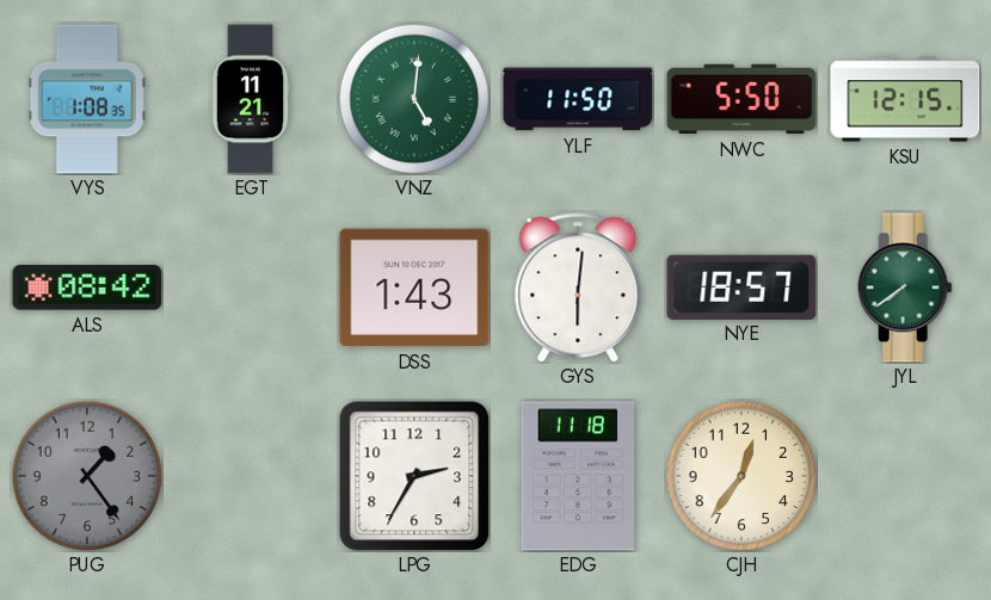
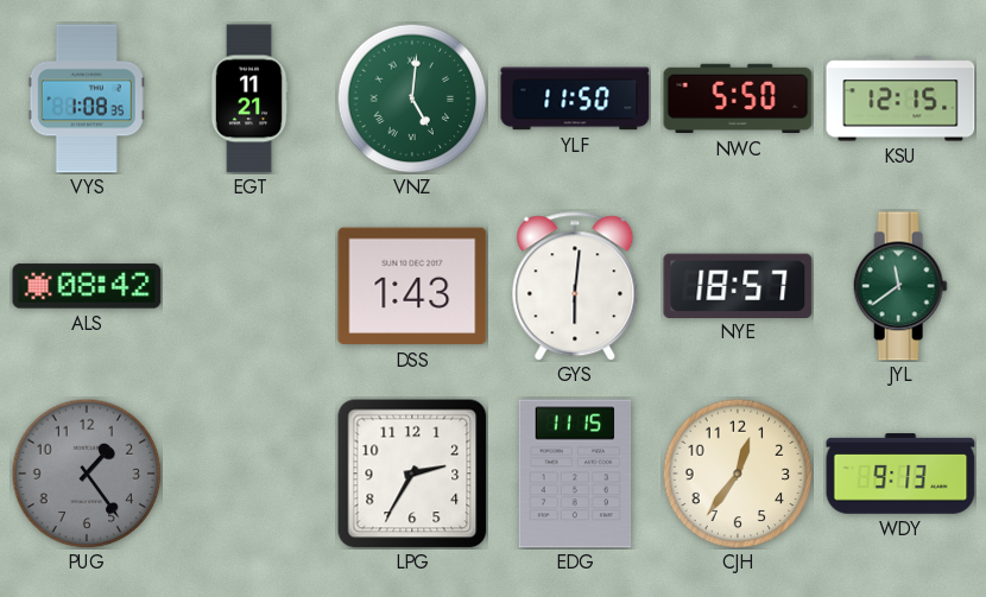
JYL: 7:39 -> 11:39 (900, 286)
EDG: 11:18 -> 11:15 (575, 474)
WDY: none -> 9:13 (900, 474)
